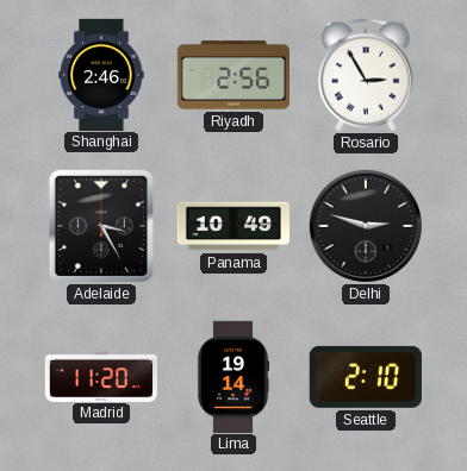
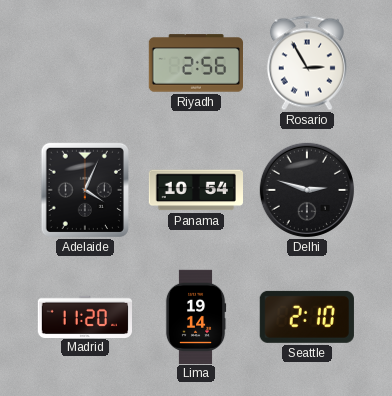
Shanghai: 2:46 -> none (101, 74)
Adelaide: 3:25 -> 4:04 (85, 190)
Panama: 10:49 -> 10:54 (195, 190)
